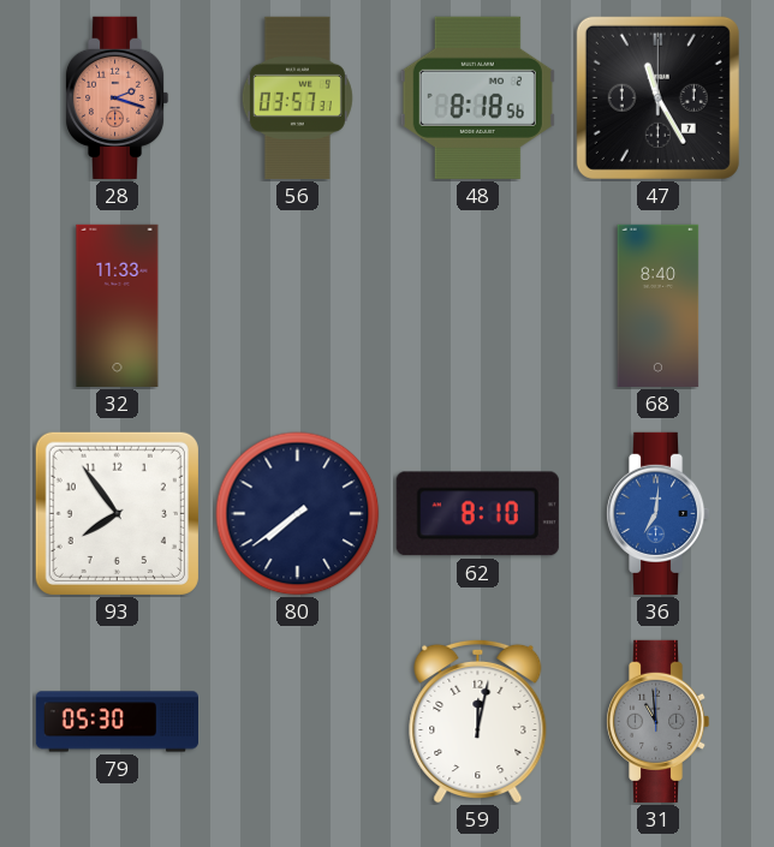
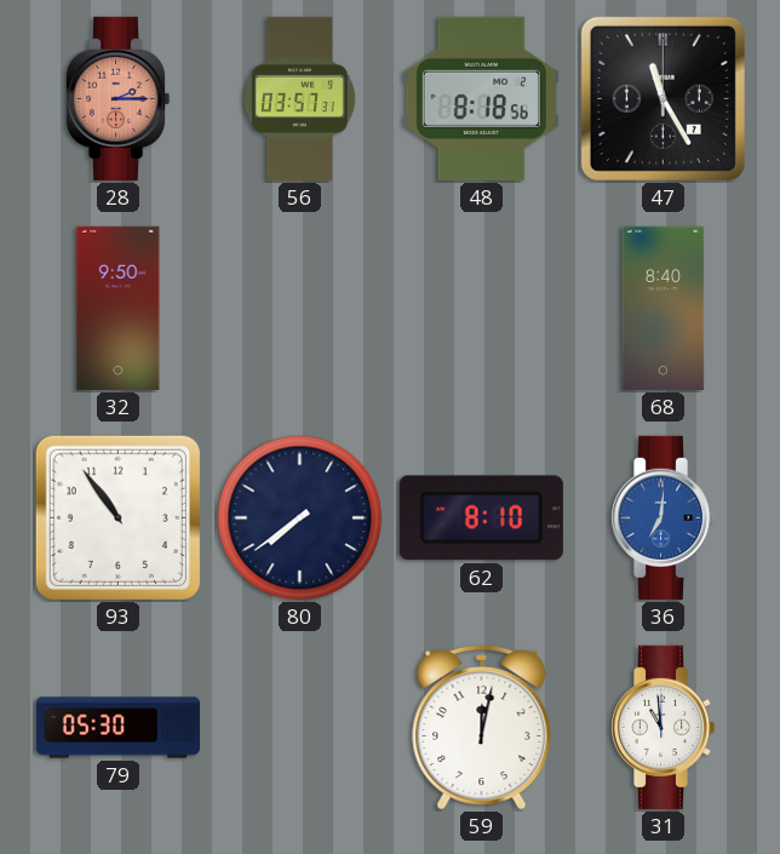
28: 2:18 -> 2:15 (117, 98)
32: 11:33 -> 9:50 (119, 308)
93: 7:54 -> 10:54 (117, 517)
31 dial: grey -> white (663, 727)
